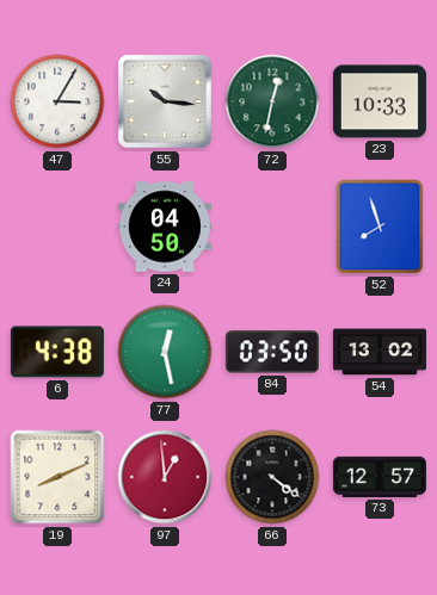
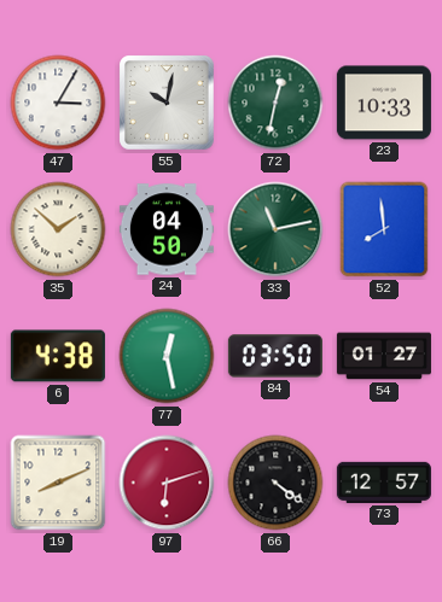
55: 10:16 -> 10:02 (168, 104)
35: none -> 1:52 (58, 229)
33: none -> 11:13 (275, 229)
52: 7:57 -> 7:59 (384, 229)
54: 13:02 -> 01:27 (384, 356)
97: 12:59 -> 6:12 (167, 483)
